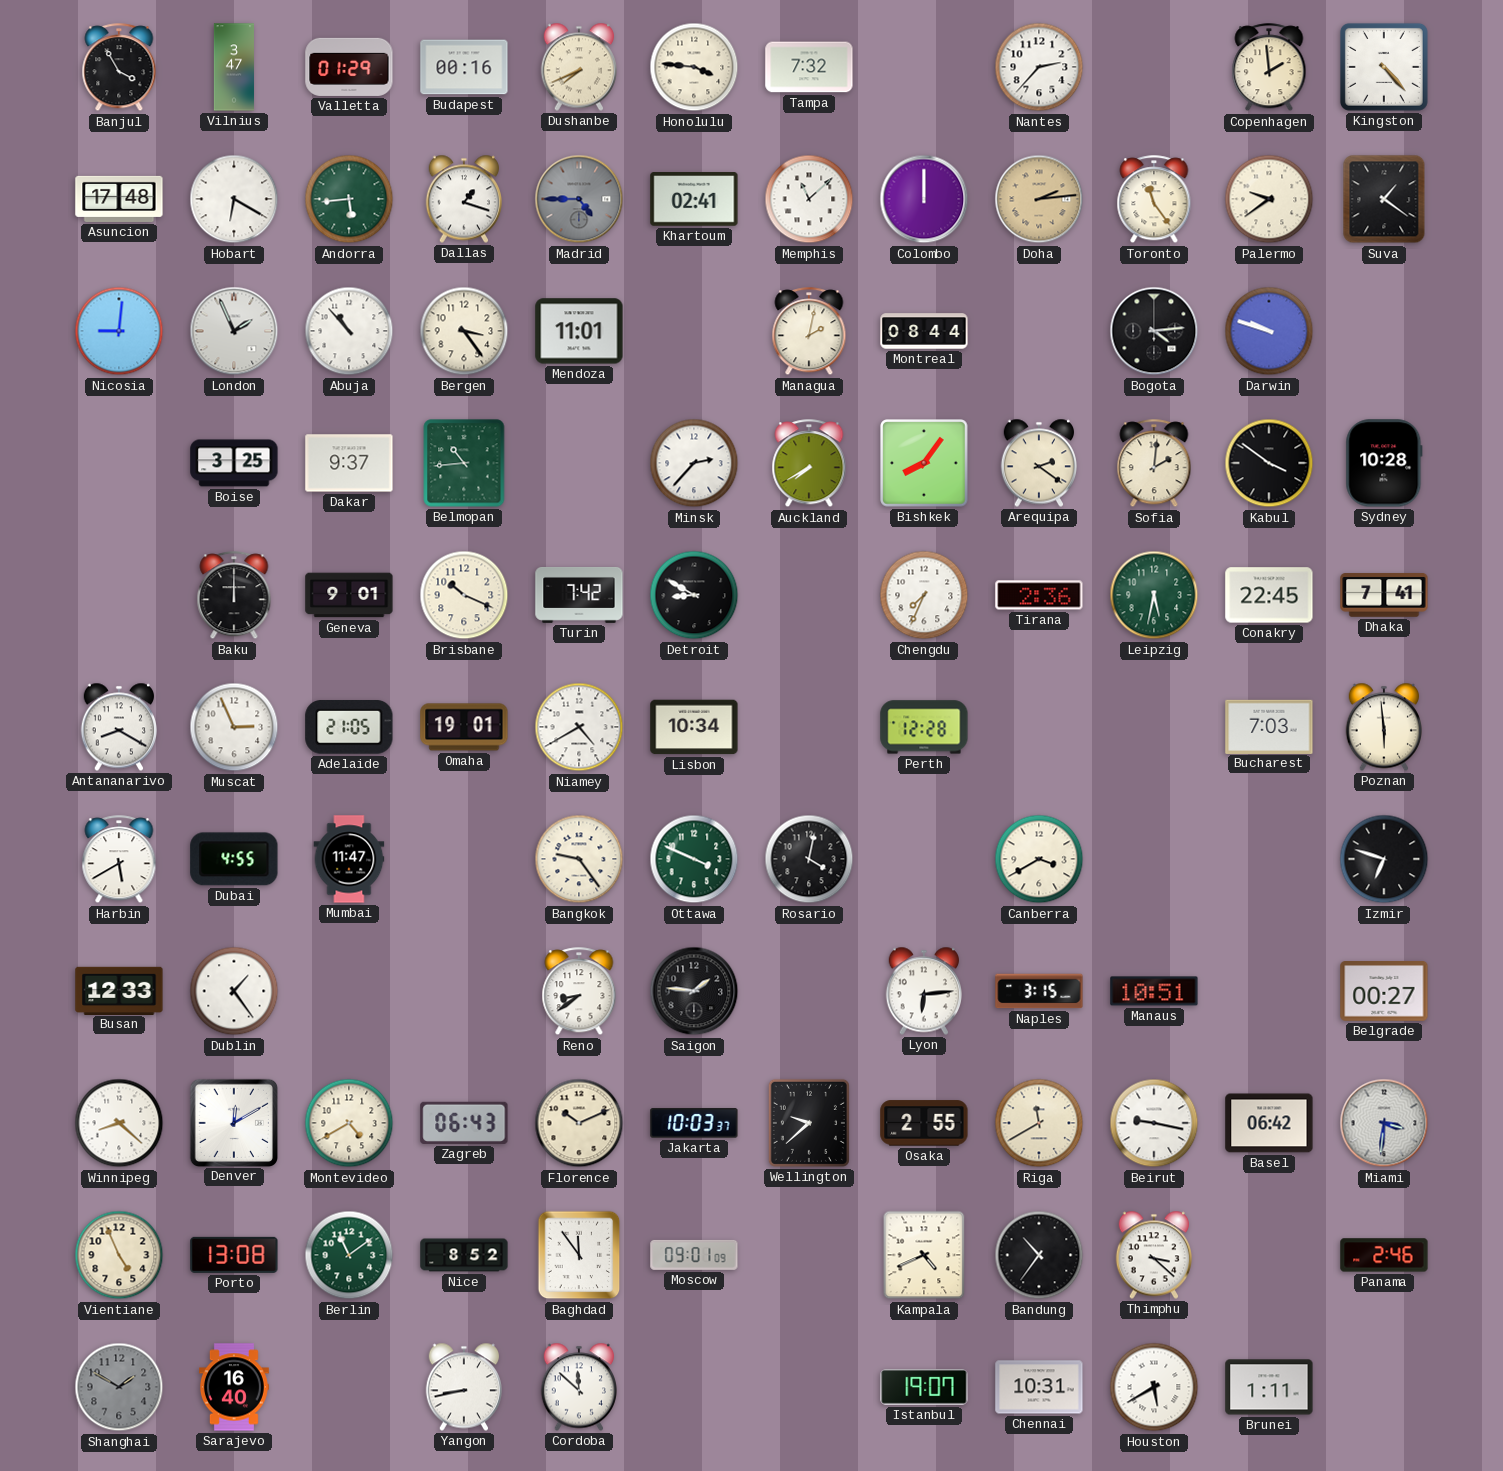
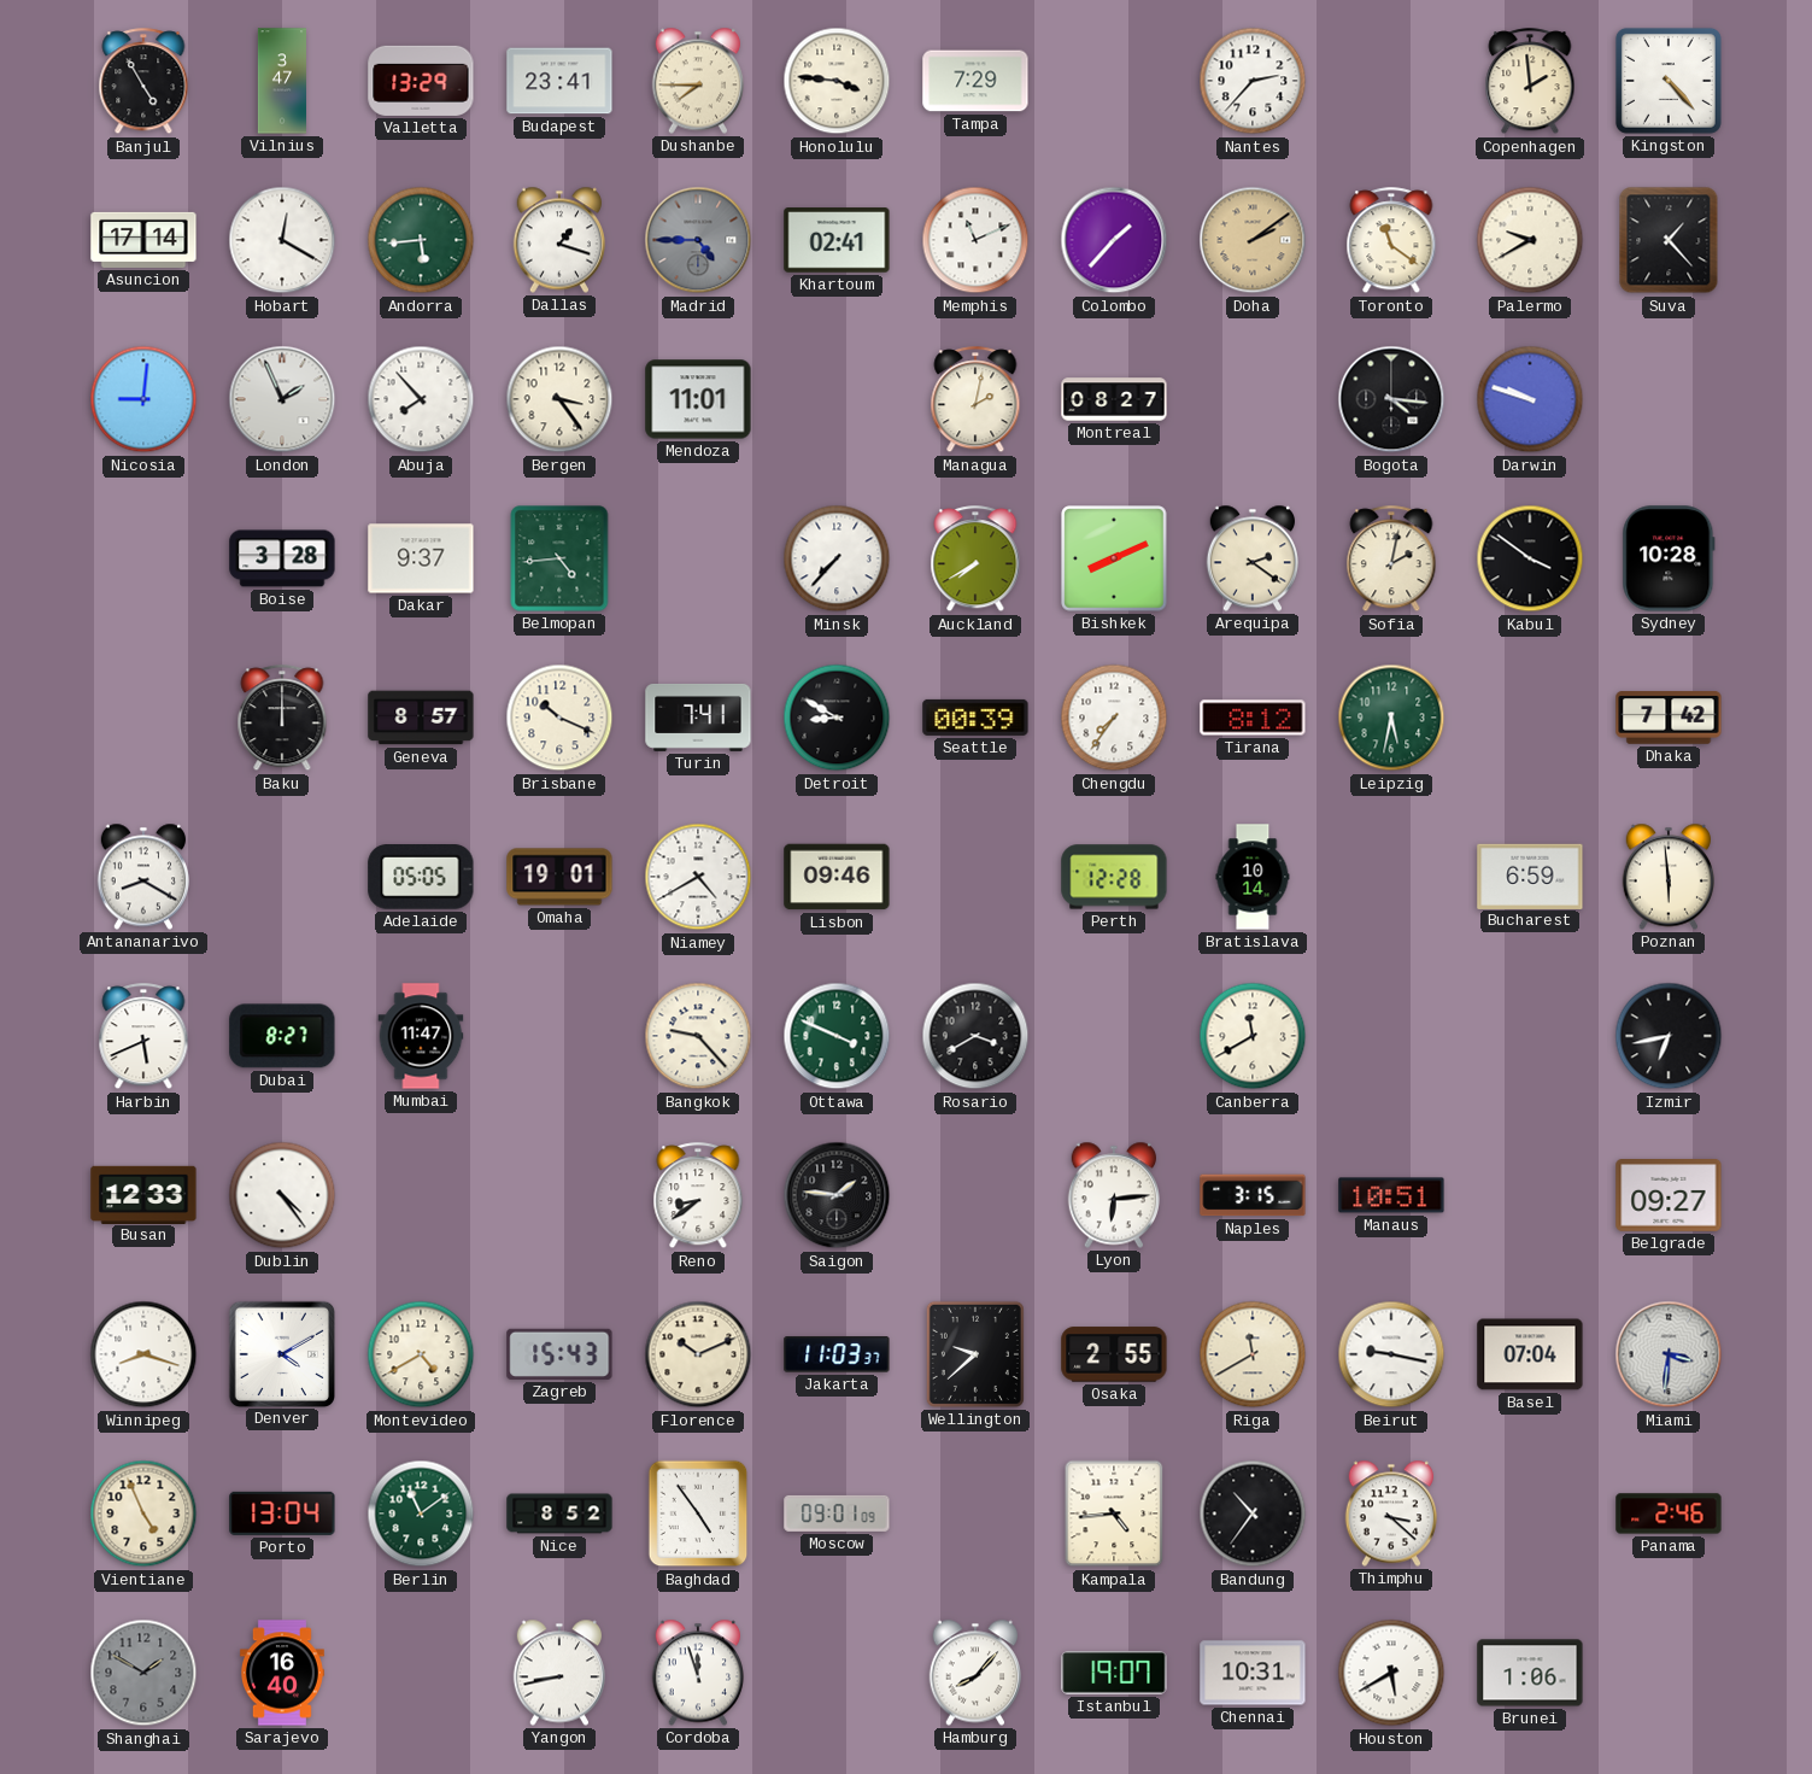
Banjul: 3:55 -> 4:55 (143, 82)
Valletta: 01:29 -> 13:29 (421, 81)
Budapest: 00:16 -> 23:41 (559, 81)
Dushanbe: 7:41 -> 7:45 (698, 81)
Tampa: 7:32 -> 7:29 (975, 81)
Asuncion: 17:48 -> 17:14 (143, 240)
Hobart: 6:20 -> 12:20 (282, 240)
Memphis: 11:08 -> 11:11 (975, 240)
Colombo: 12:00 -> 1:37 (1114, 240)
Doha: 2:14 -> 2:09 (1253, 240)
Toronto: 11:24 -> 11:21 (1391, 241)
Palermo: 9:39 -> 9:40 (1530, 240)
Suva: 1:21 -> 1:23 (1669, 240)
Abuja: 10:53 -> 7:53 (421, 399)
Montreal: 08:44 -> 08:27 (1114, 399)
Bogota: 4:14 -> 4:16 (1391, 399)
Boise: 3:25 -> 3:28 (282, 558)
Belmopan: 10:44 -> 4:44 (559, 558)
Minsk: 2:37 -> 7:37 (837, 558)
Bishkek: 8:06 -> 8:11 (1114, 558)
Sofia: 2:01 -> 2:02 (1391, 560)
Geneva: 9:01 -> 8:57 (421, 718)
Turin: 7:42 -> 7:41 (698, 718)
Seattle: none -> 00:39 (975, 718)
Chengdu: 7:34 -> 7:36 (1114, 718)
Tirana: 2:36 -> 8:12 (1253, 718)
Conakry: 22:45 -> none (1269, 595)
Dhaka: 7:41 -> 7:42 (1669, 718)
Muscat: 2:56 -> none (234, 727)
Adelaide: 21:05 -> 05:05 (421, 878)
Lisbon: 10:34 -> 09:46 (837, 877)
Bratislava: none -> 10:14 (1253, 877)
Bucharest: 7:03 -> 6:59 (1530, 876)
Harbin: 5:40 -> 5:41 (143, 1037)
Dubai: 4:55 -> 8:27 (282, 1036)
Bangkok: 9:24 -> 9:23 (698, 1036)
Rosario: 4:02 -> 3:40 (975, 1036)
Canberra: 3:40 -> 11:40 (1253, 1036)
Izmir: 6:48 -> 6:43 (1669, 1036)
Dublin: 1:24 -> 4:24 (282, 1195)
Belgrade: 00:27 -> 09:27 (1669, 1195)
Winnipeg: 8:22 -> 8:18 (143, 1354)
Denver: 12:10 -> 4:10 (281, 1353)
Zagreb: 06:43 -> 15:43 (559, 1354)
Jakarta: 10:03 -> 11:03 (837, 1354)
Basel: 06:42 -> 07:04 (1530, 1354)
Porto: 13:08 -> 13:04 (282, 1514)
Baghdad: 11:54 -> 4:54 (698, 1514)
Kampala: 4:41 -> 4:44 (1114, 1514)
Cordoba: 11:52 -> 11:57 (698, 1673)
Hamburg: none -> 8:07 (975, 1673)
Brunei: 1:11 -> 1:06 (1530, 1673)
